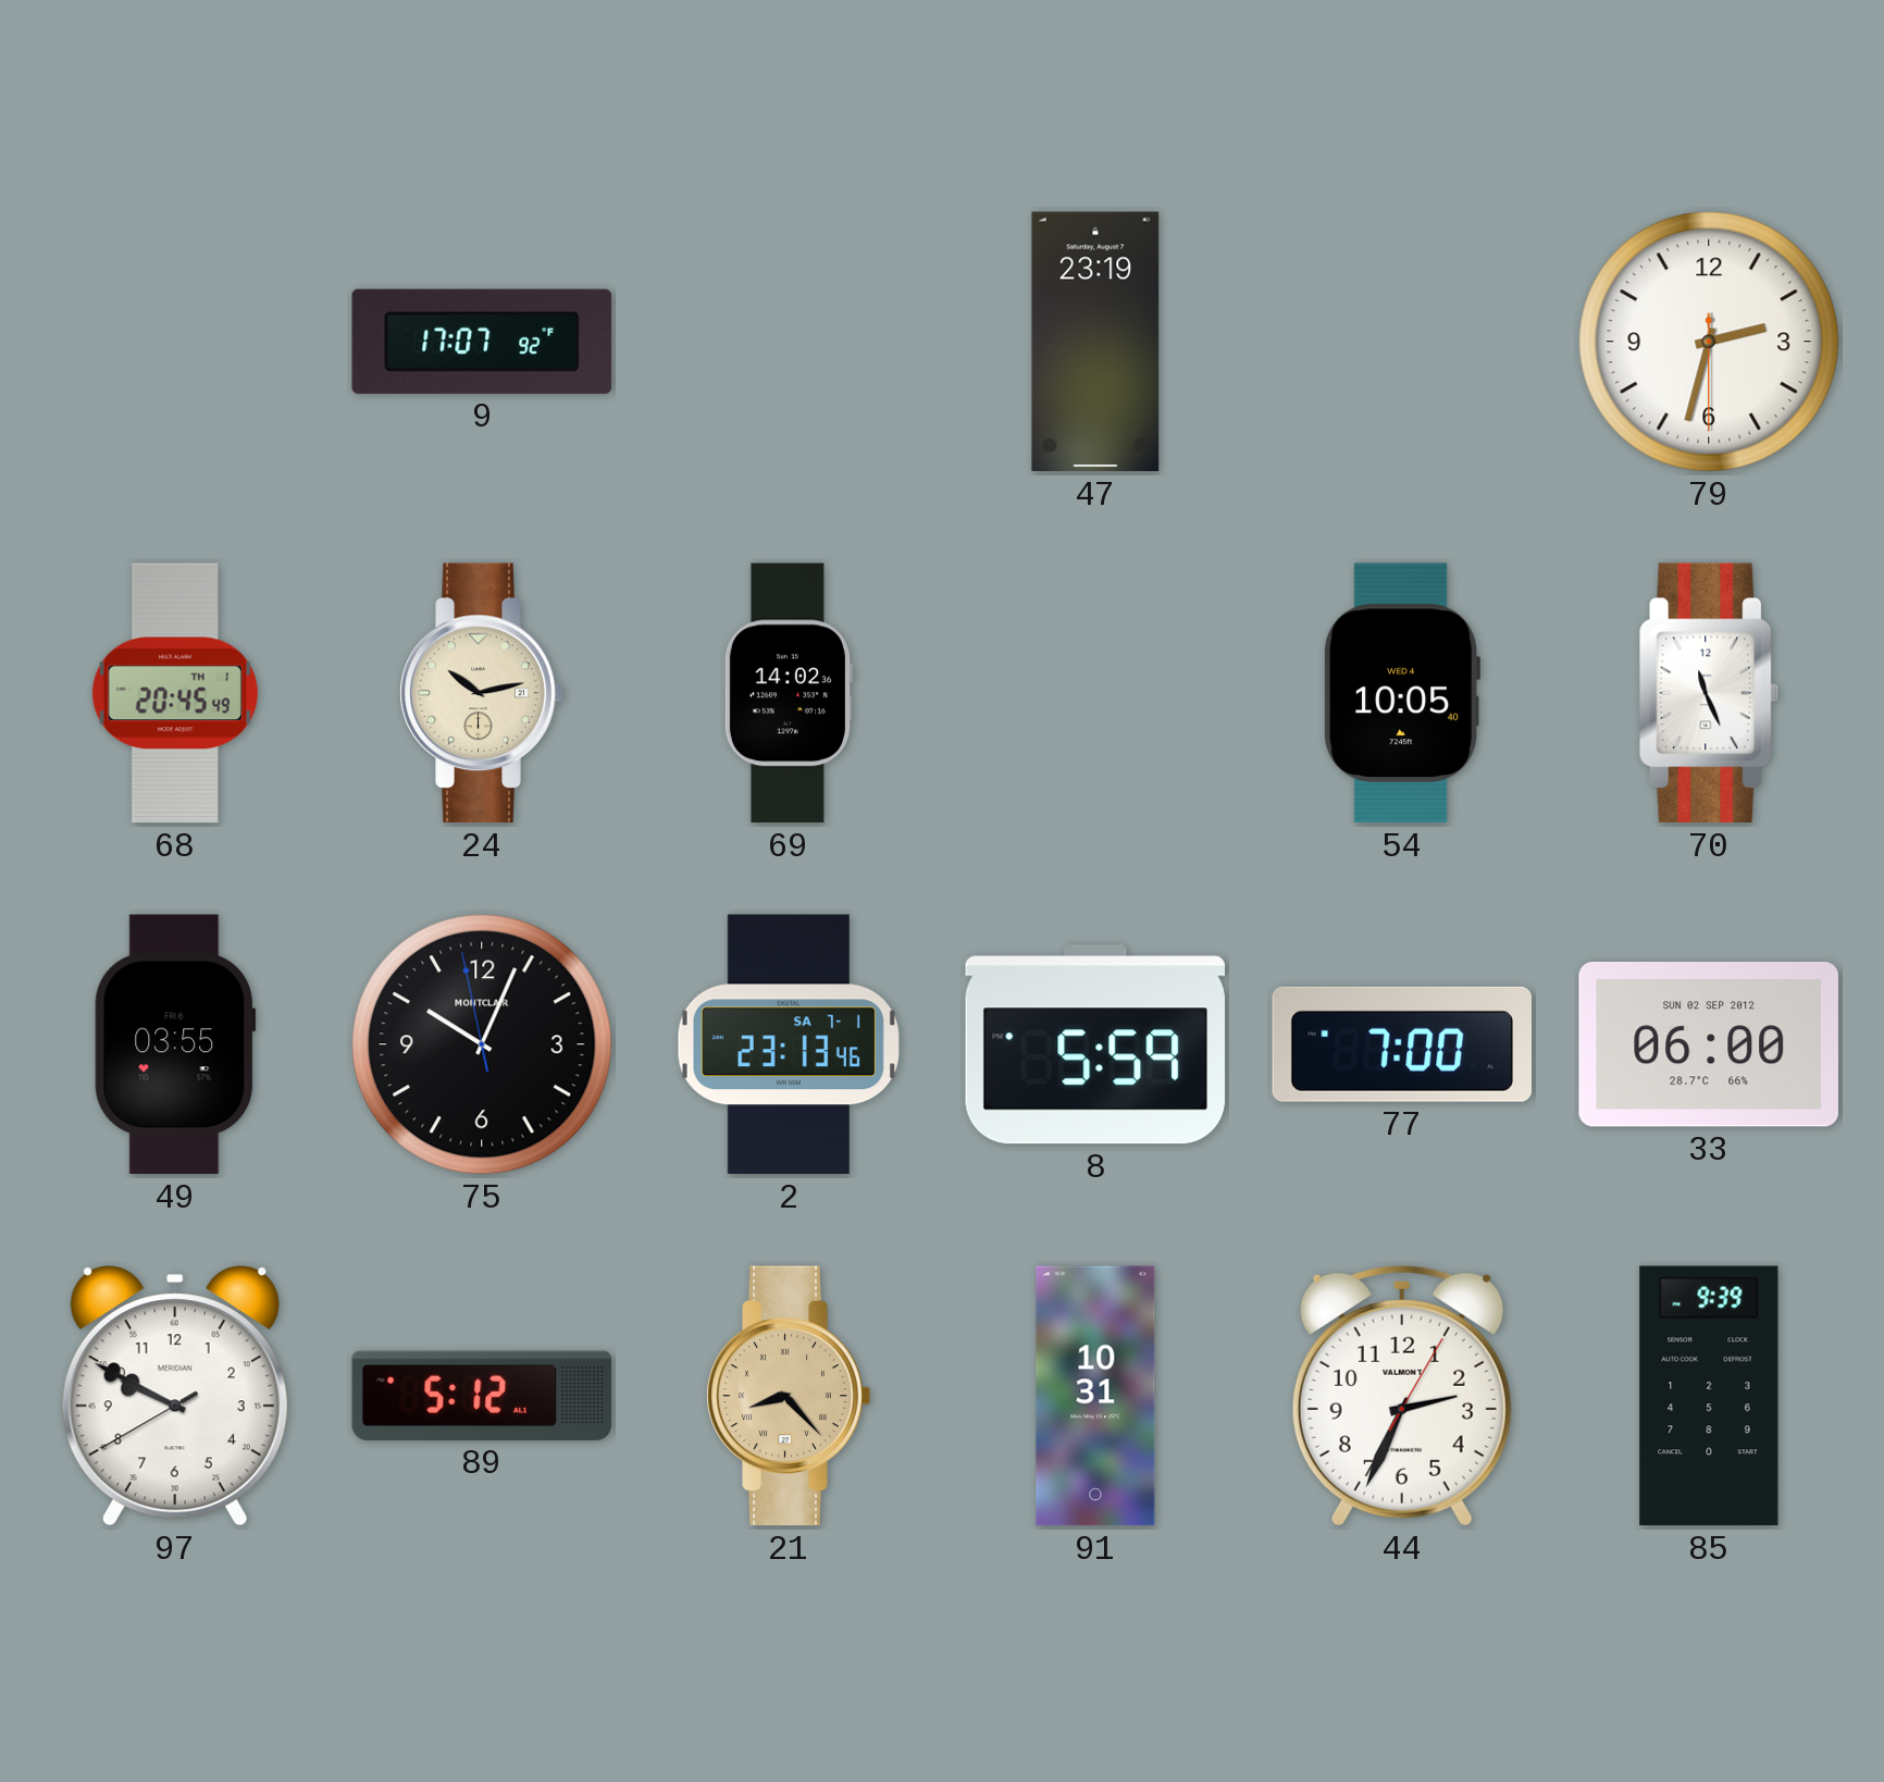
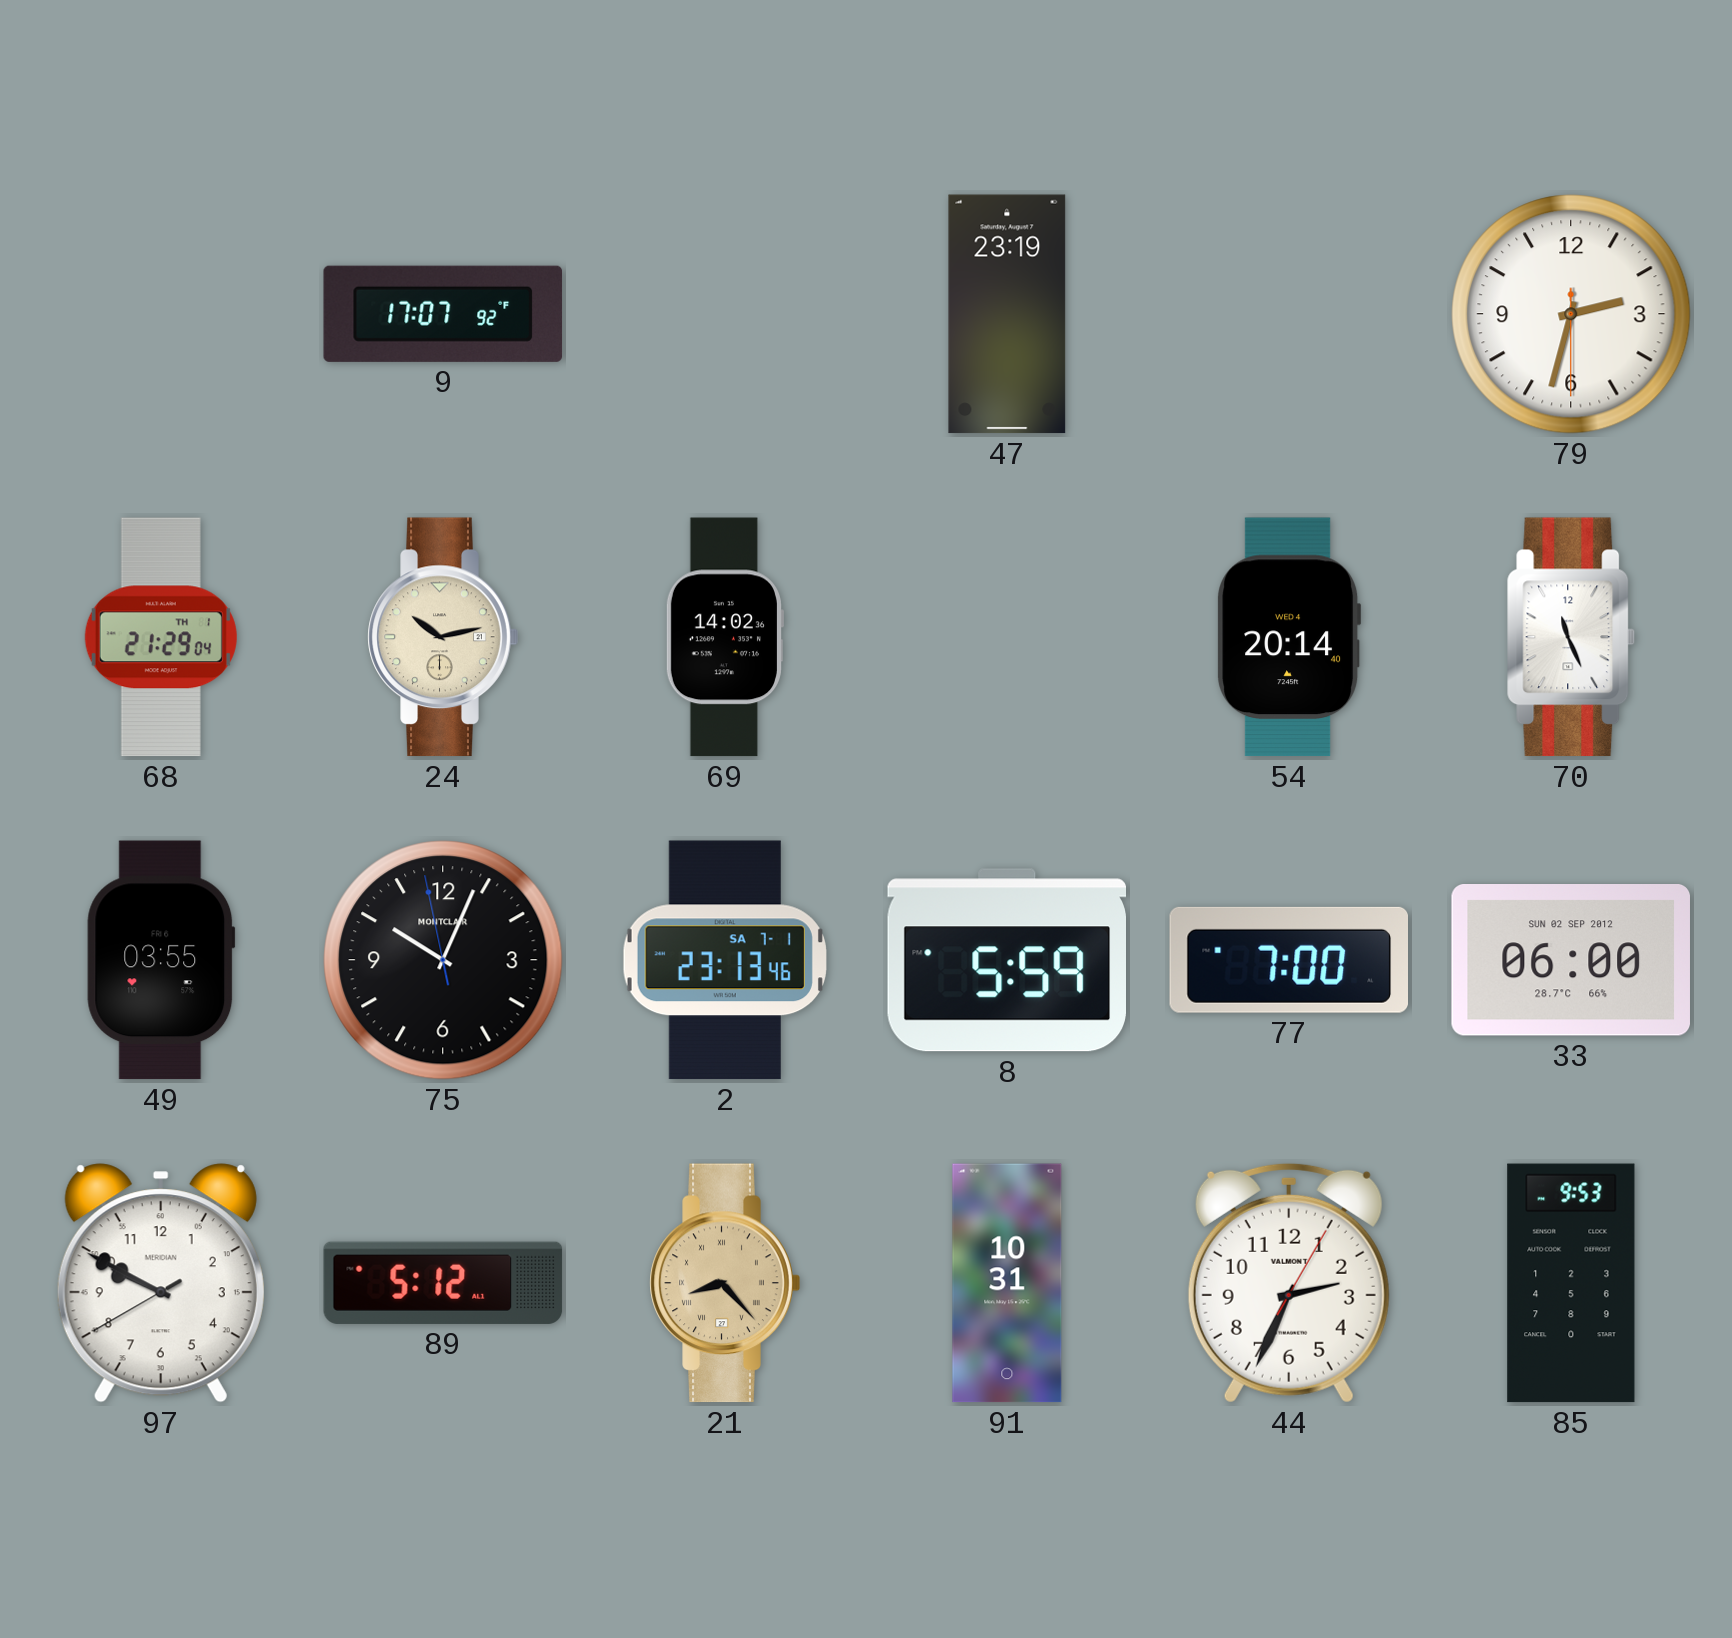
68: 20:45 -> 21:29 (161, 637)
54: 10:05 -> 20:14 (1289, 637)
85: 9:39 -> 9:53 (1571, 1283)
